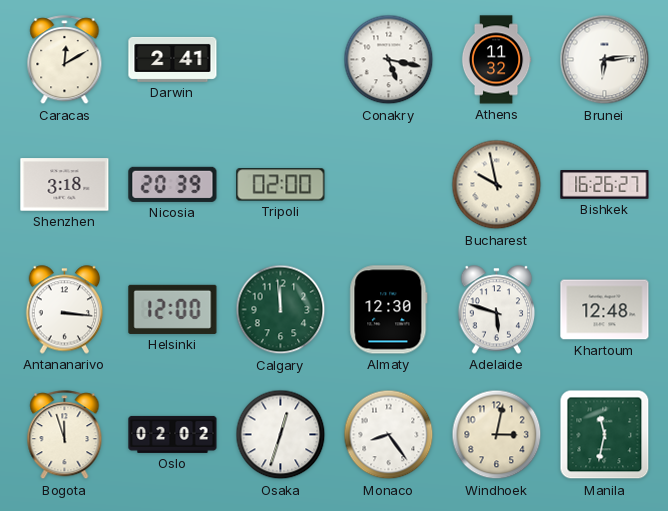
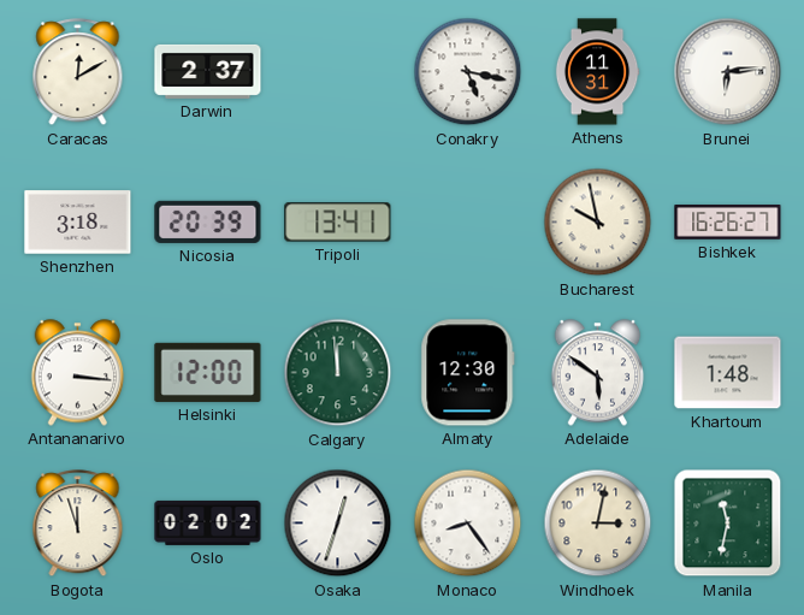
Darwin: 2:41 -> 2:37 (208, 71)
Athens: 11:32 -> 11:31 (597, 72)
Tripoli: 02:00 -> 13:41 (338, 223)
Adelaide: 5:48 -> 5:51 (598, 373)
Khartoum: 12:48 -> 1:48 (728, 373)
